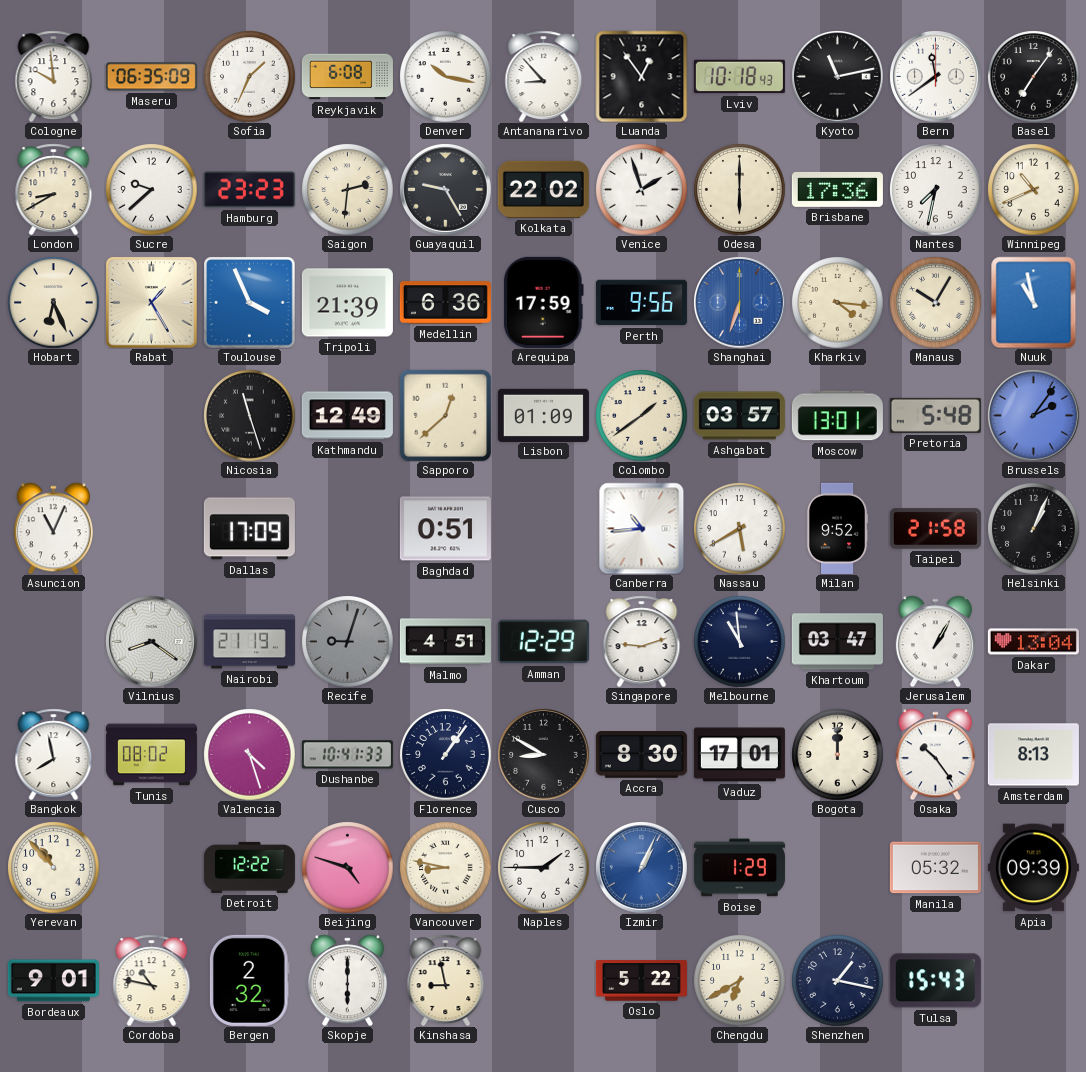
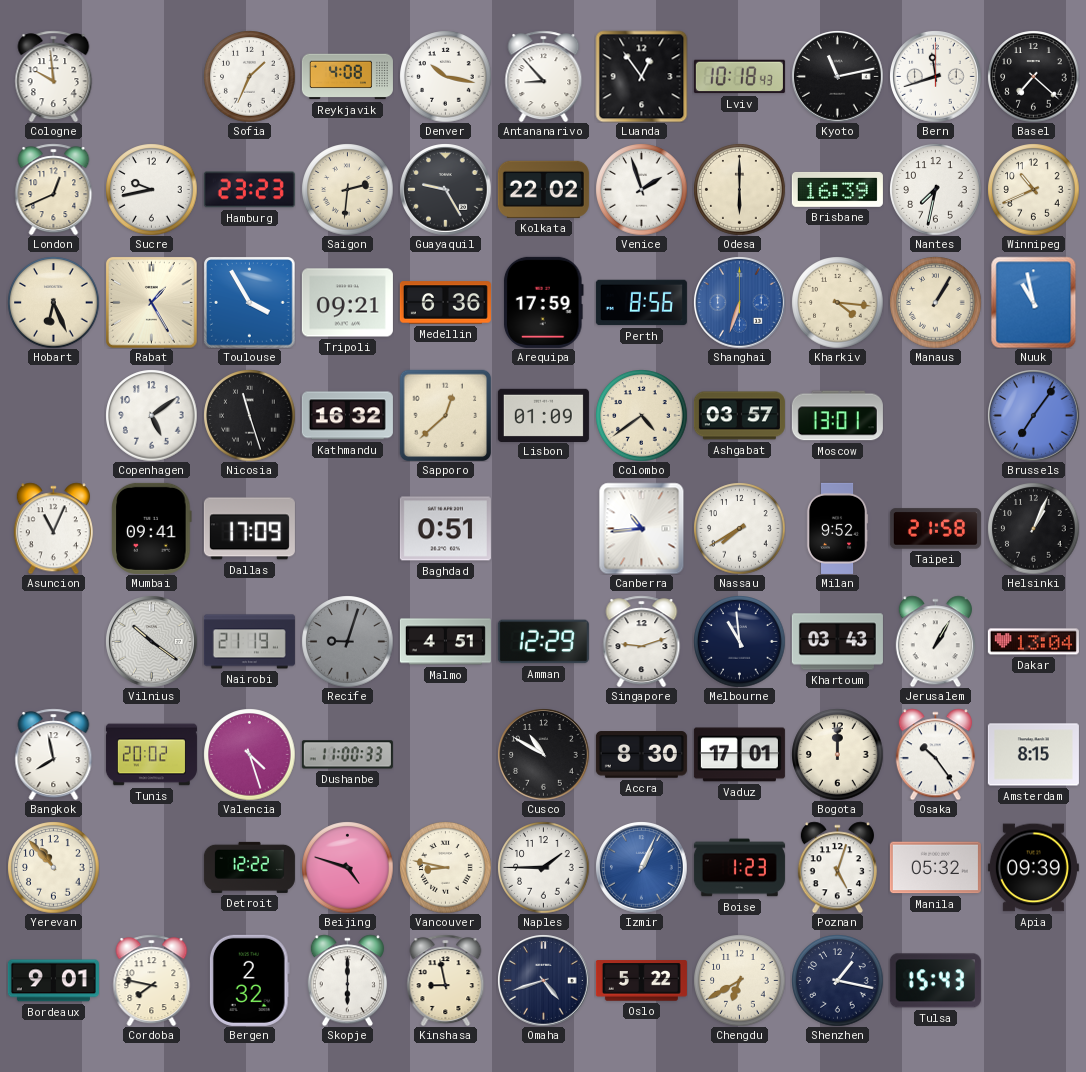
Maseru: 06:35 -> none (151, 77)
Reykjavik: 6:08 -> 4:08 (347, 77)
Bern: 11:39 -> 11:42 (935, 76)
Basel: 7:06 -> 7:22 (1033, 76)
London: 8:40 -> 12:41 (54, 189)
Sucre: 9:38 -> 9:43 (151, 189)
Brisbane: 17:36 -> 16:39 (837, 189)
Toulouse: 3:56 -> 3:55 (249, 302)
Tripoli: 21:39 -> 09:21 (347, 303)
Perth: 9:56 -> 8:56 (641, 303)
Manaus: 10:05 -> 1:05 (935, 302)
Copenhagen: none -> 5:09 (151, 415)
Kathmandu: 12:49 -> 16:32 (347, 416)
Colombo: 1:39 -> 4:39 (641, 415)
Pretoria: 5:48 -> none (935, 415)
Brussels: 2:06 -> 7:06 (1033, 415)
Mumbai: none -> 09:41 (152, 528)
Nassau: 5:40 -> 7:40 (739, 528)
Vilnius: 8:21 -> 10:21 (151, 641)
Khartoum: 03:47 -> 03:43 (837, 642)
Tunis: 08:02 -> 20:02 (151, 755)
Dushanbe: 10:41 -> 11:00 (347, 755)
Florence: 1:06 -> none (445, 754)
Cusco: 8:50 -> 10:50 (543, 754)
Amsterdam: 8:13 -> 8:15 (1033, 755)
Boise: 1:29 -> 1:23 (739, 868)
Poznan: none -> 5:03 (837, 867)
Cordoba: 10:47 -> 7:47 (152, 980)
Omaha: none -> 4:42 (543, 980)
